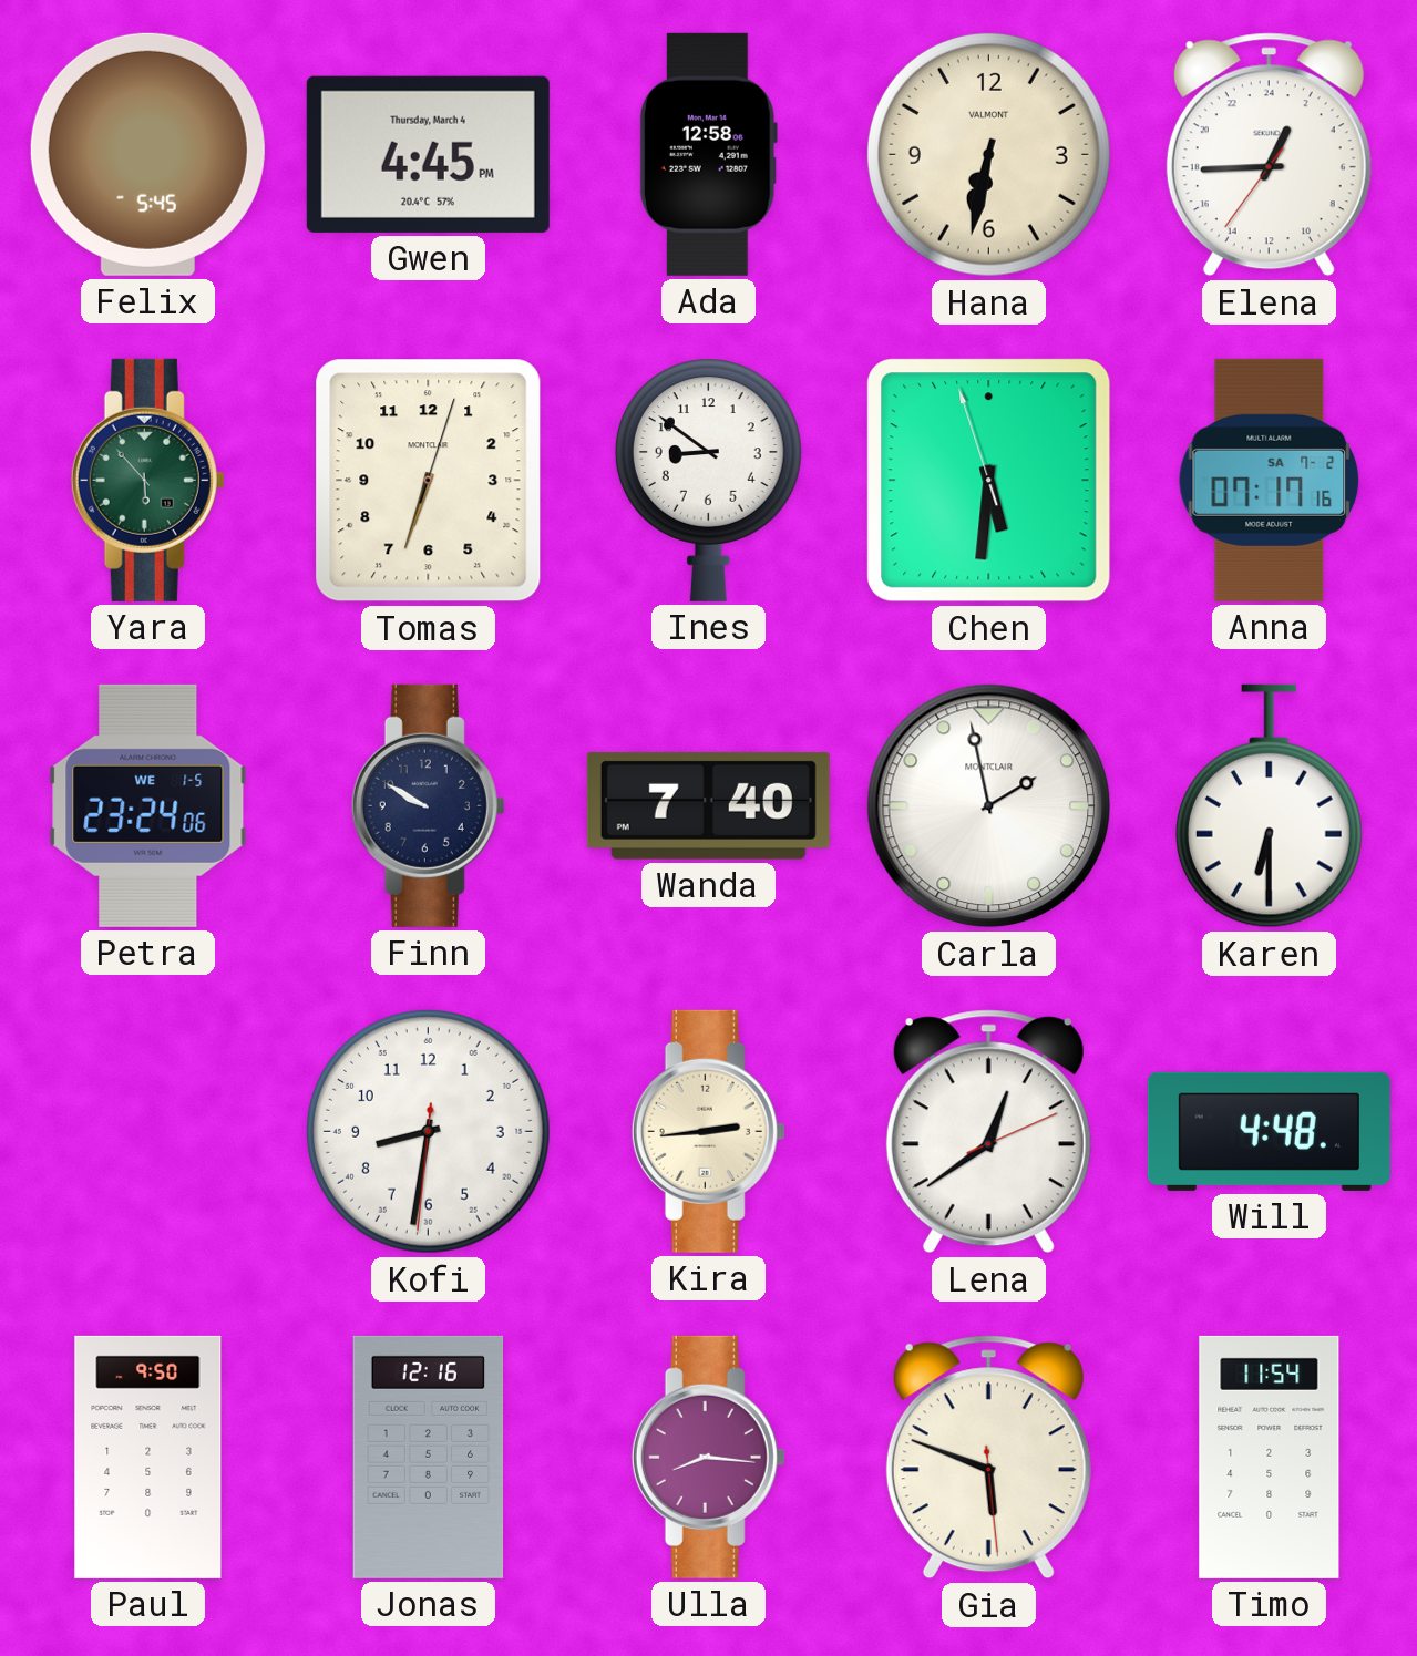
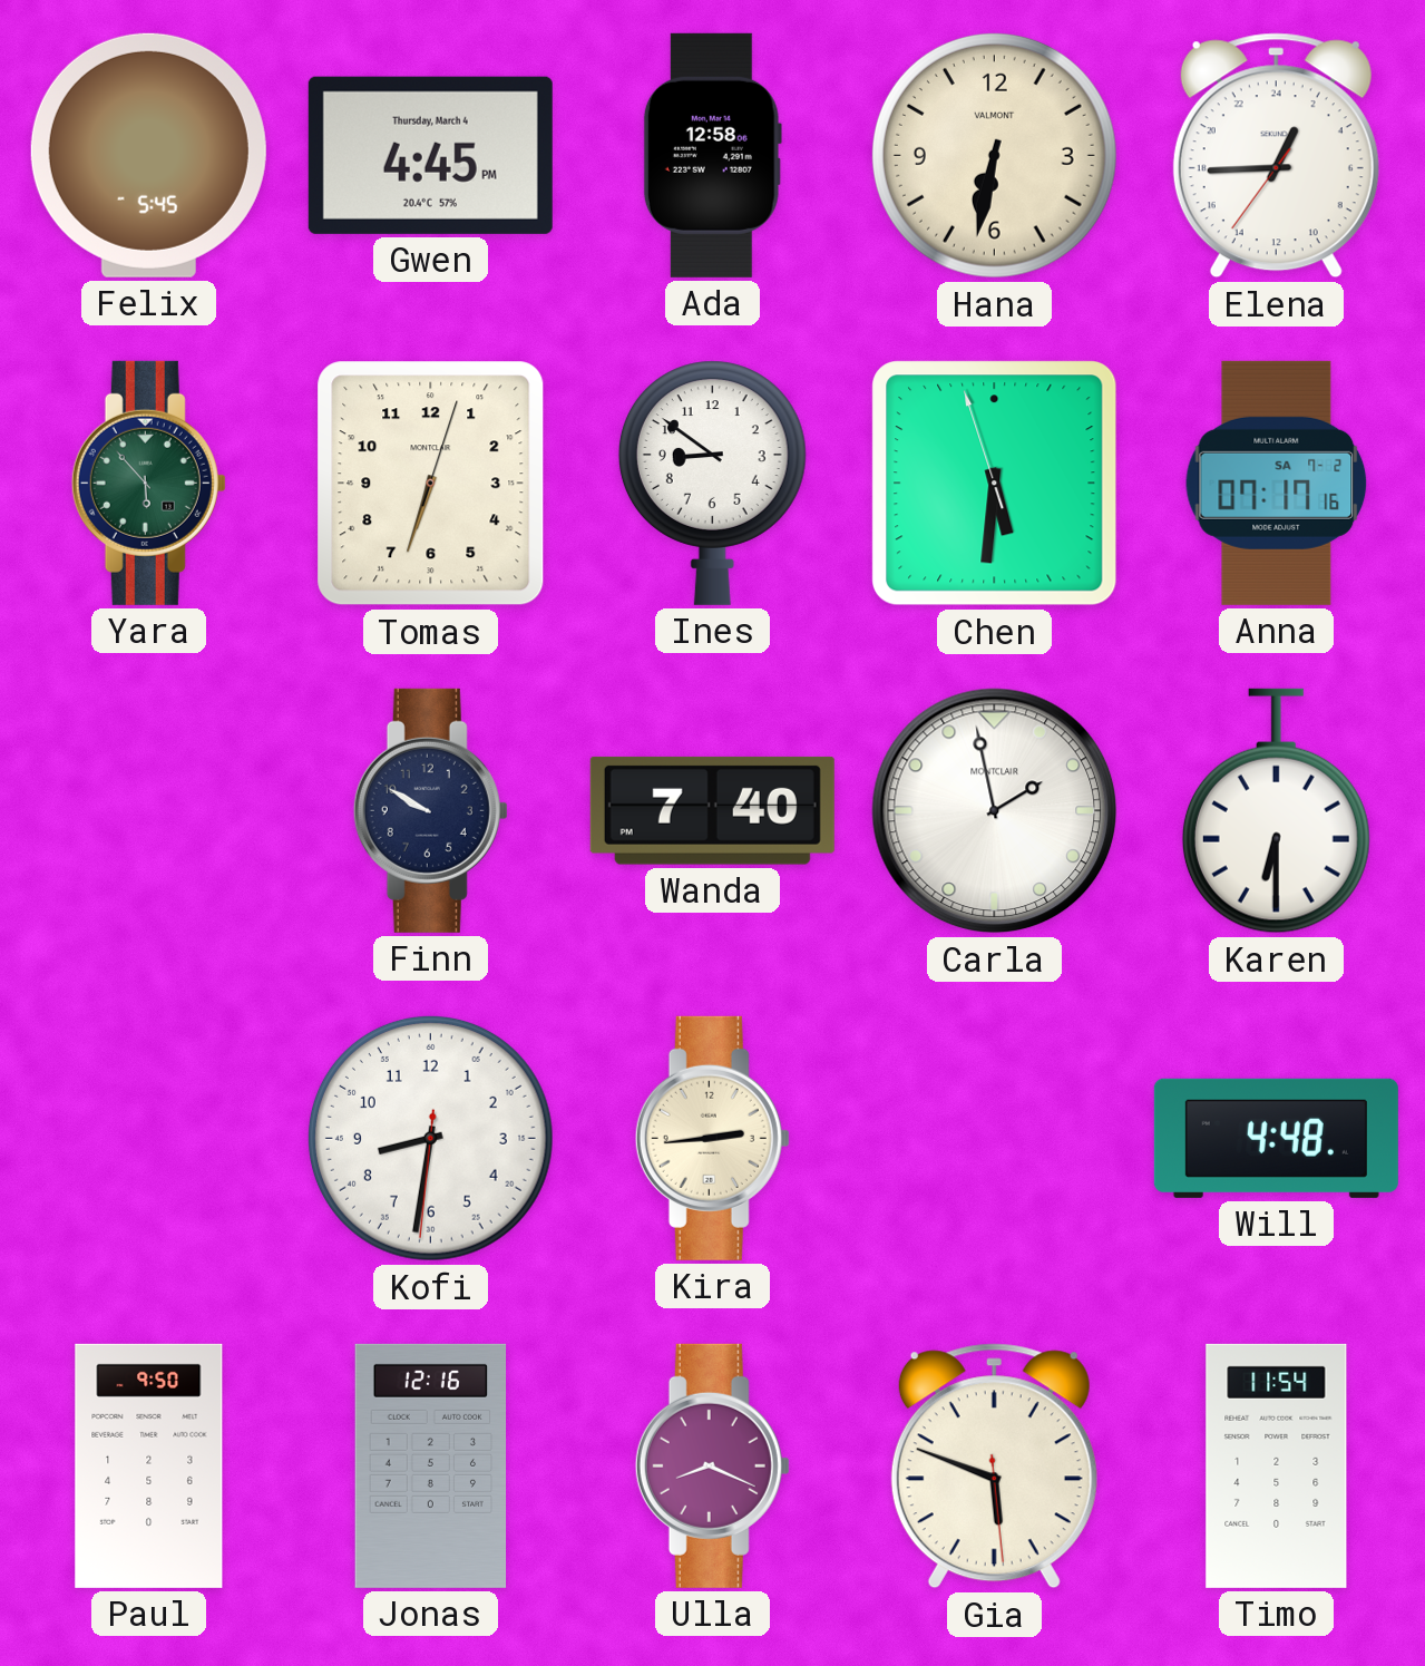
Petra: 23:24 -> none (148, 805)
Lena: 12:39 -> none (988, 1132)
Ulla: 8:16 -> 8:19 (712, 1465)
